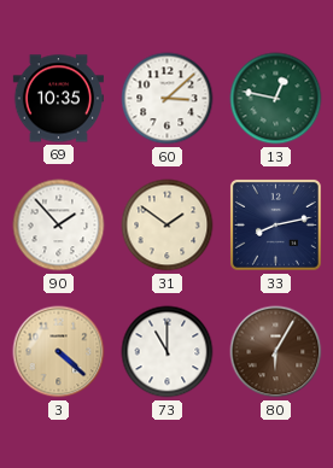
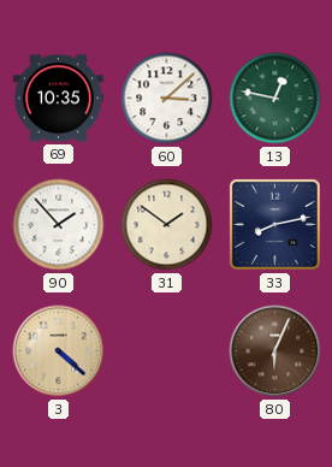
73: 11:00 -> none (168, 352)
80: 6:05 -> 6:04 (275, 351)
